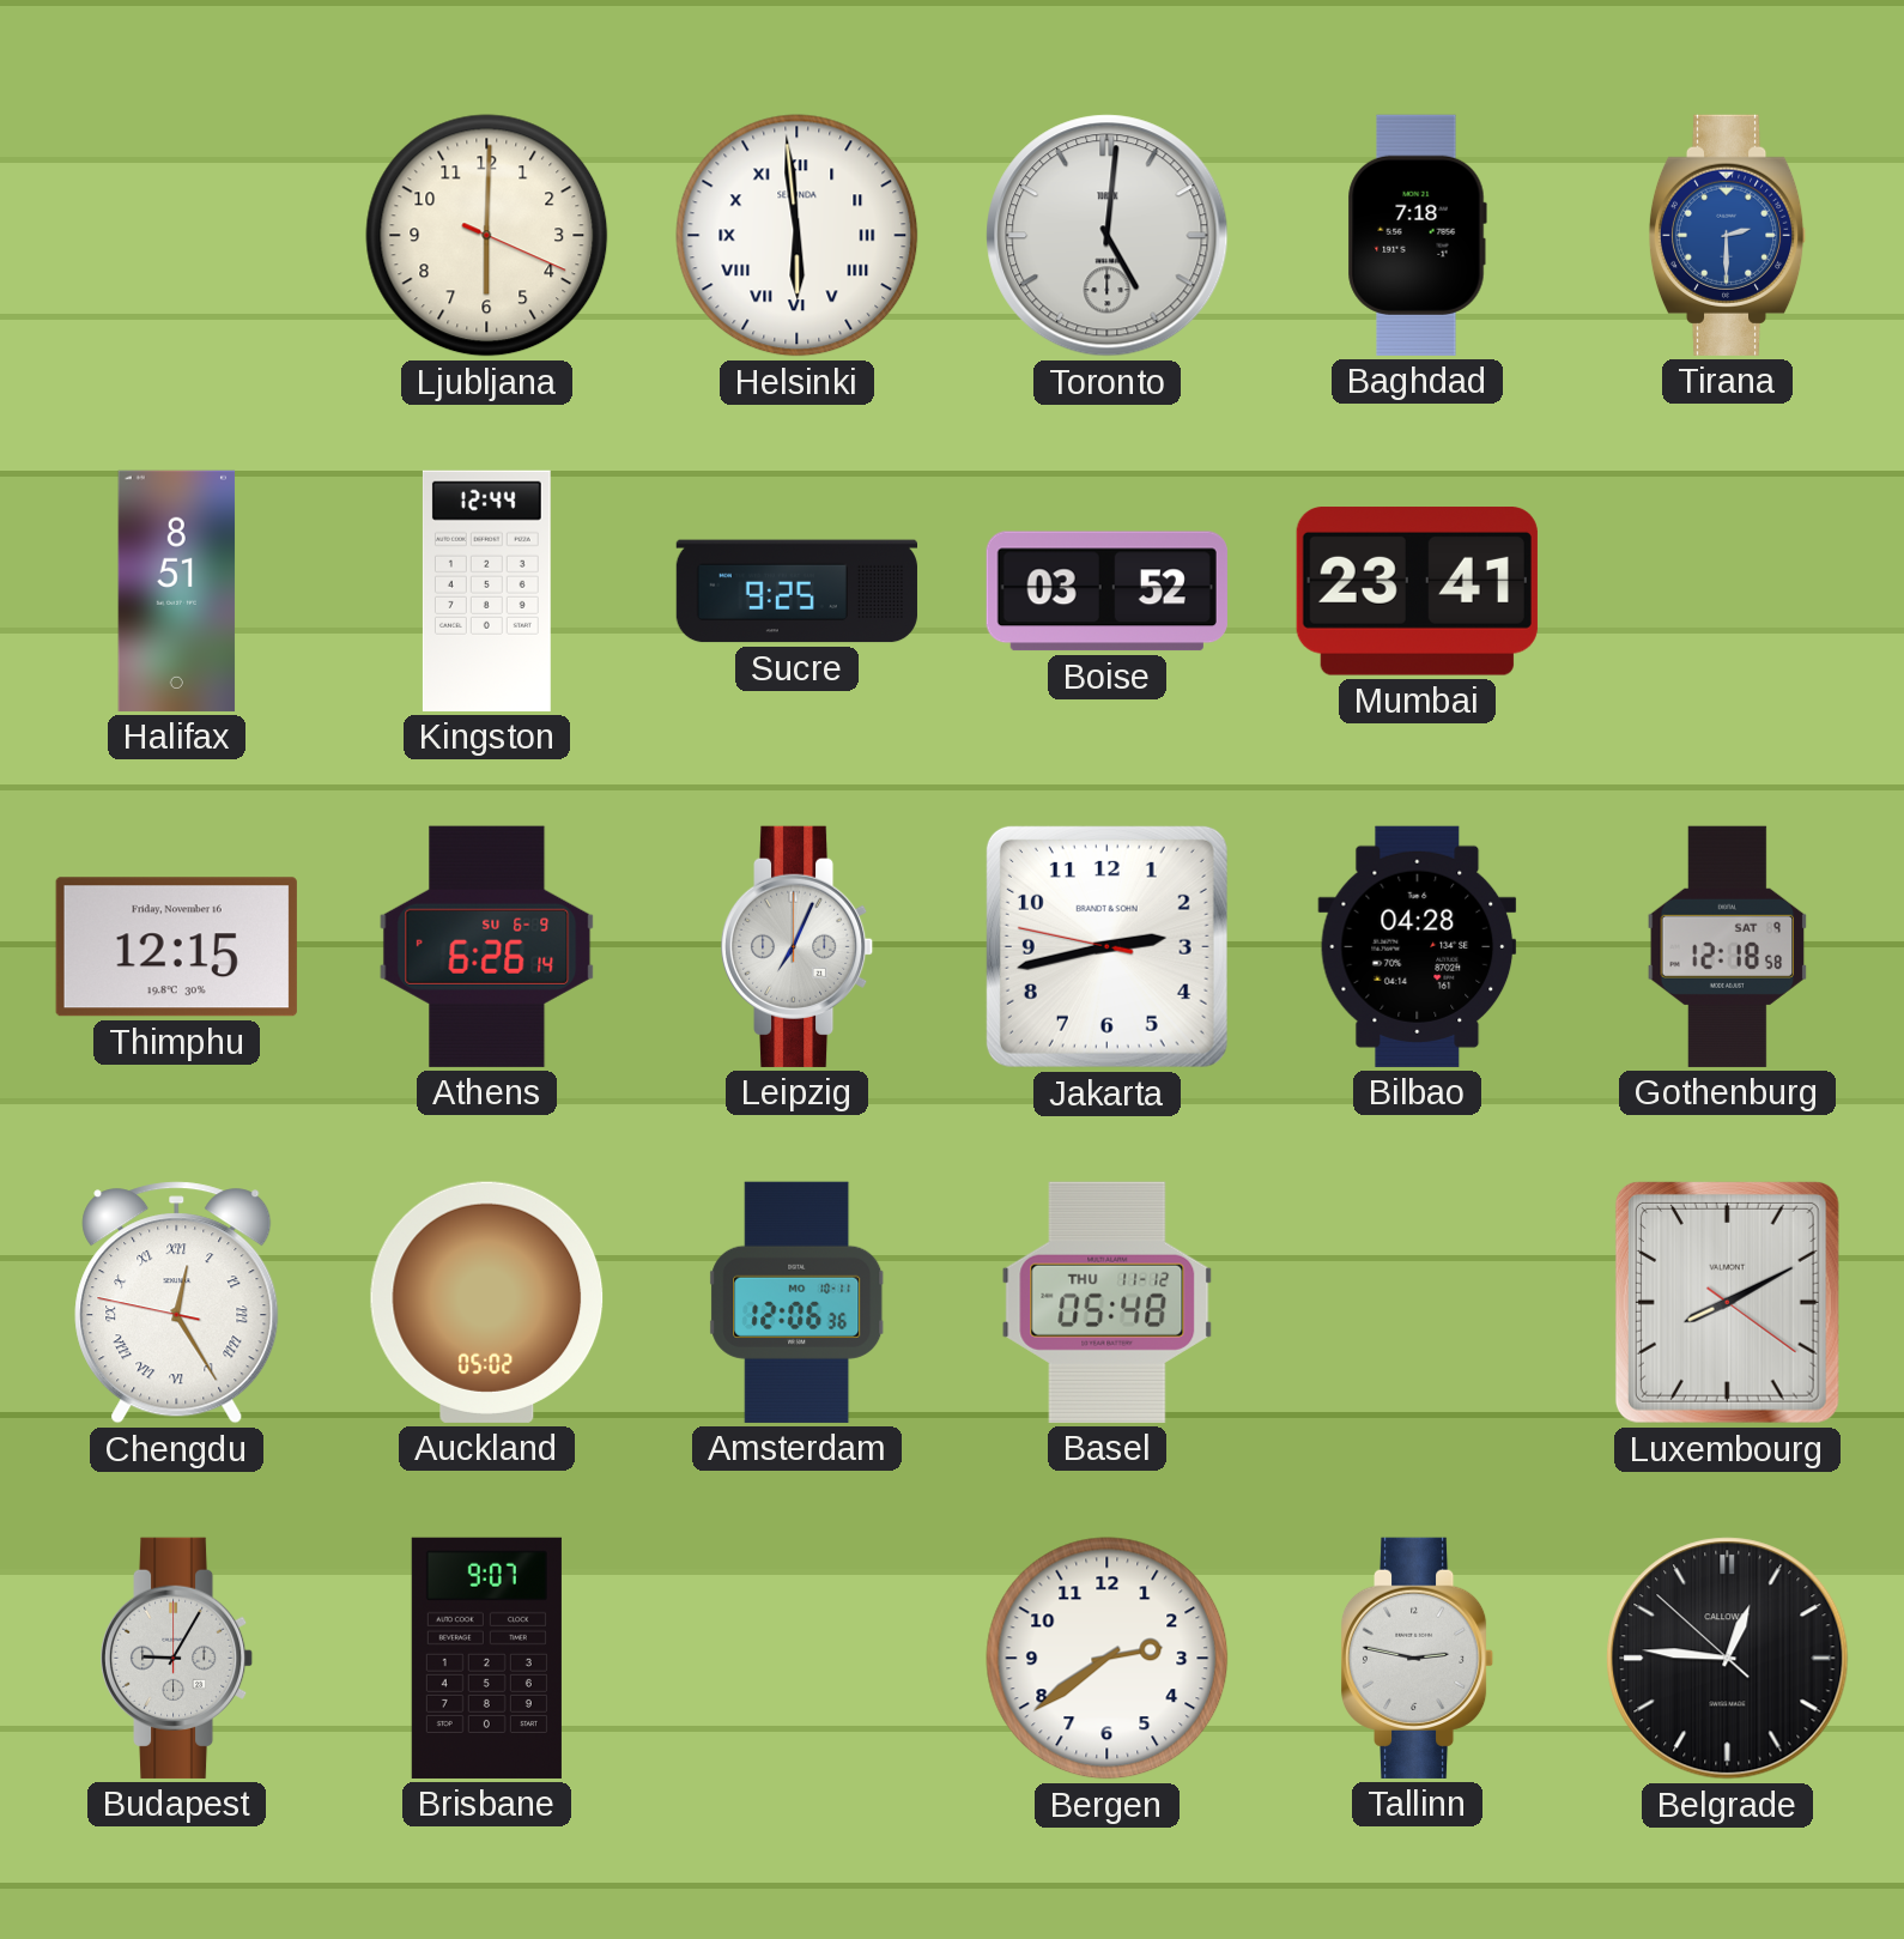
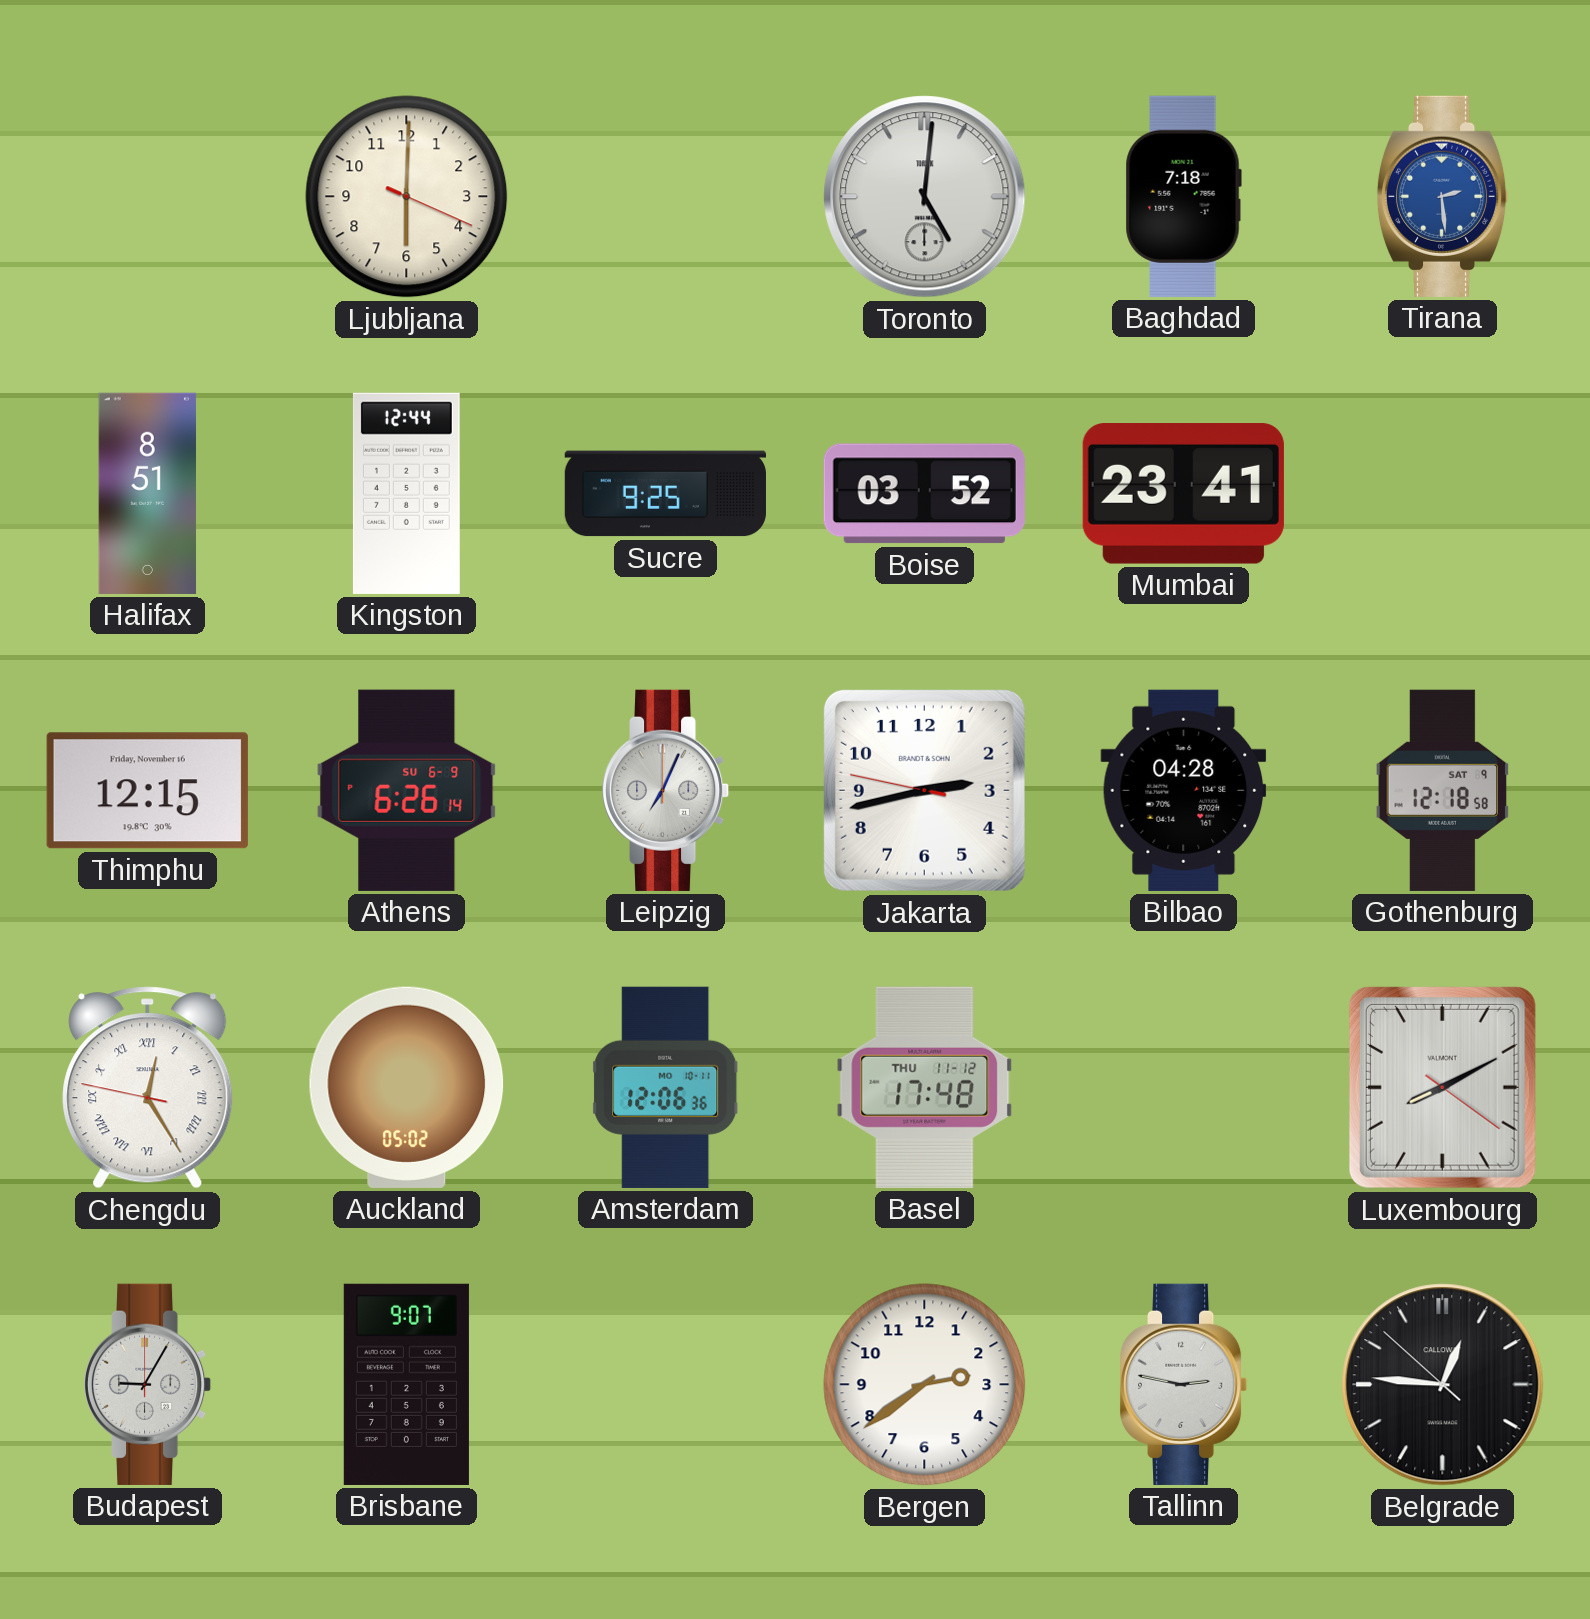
Helsinki: 5:59 -> none (798, 236)
Tirana: 2:30 -> 2:29 (1443, 196)
Basel: 05:48 -> 17:48 (925, 1087)
